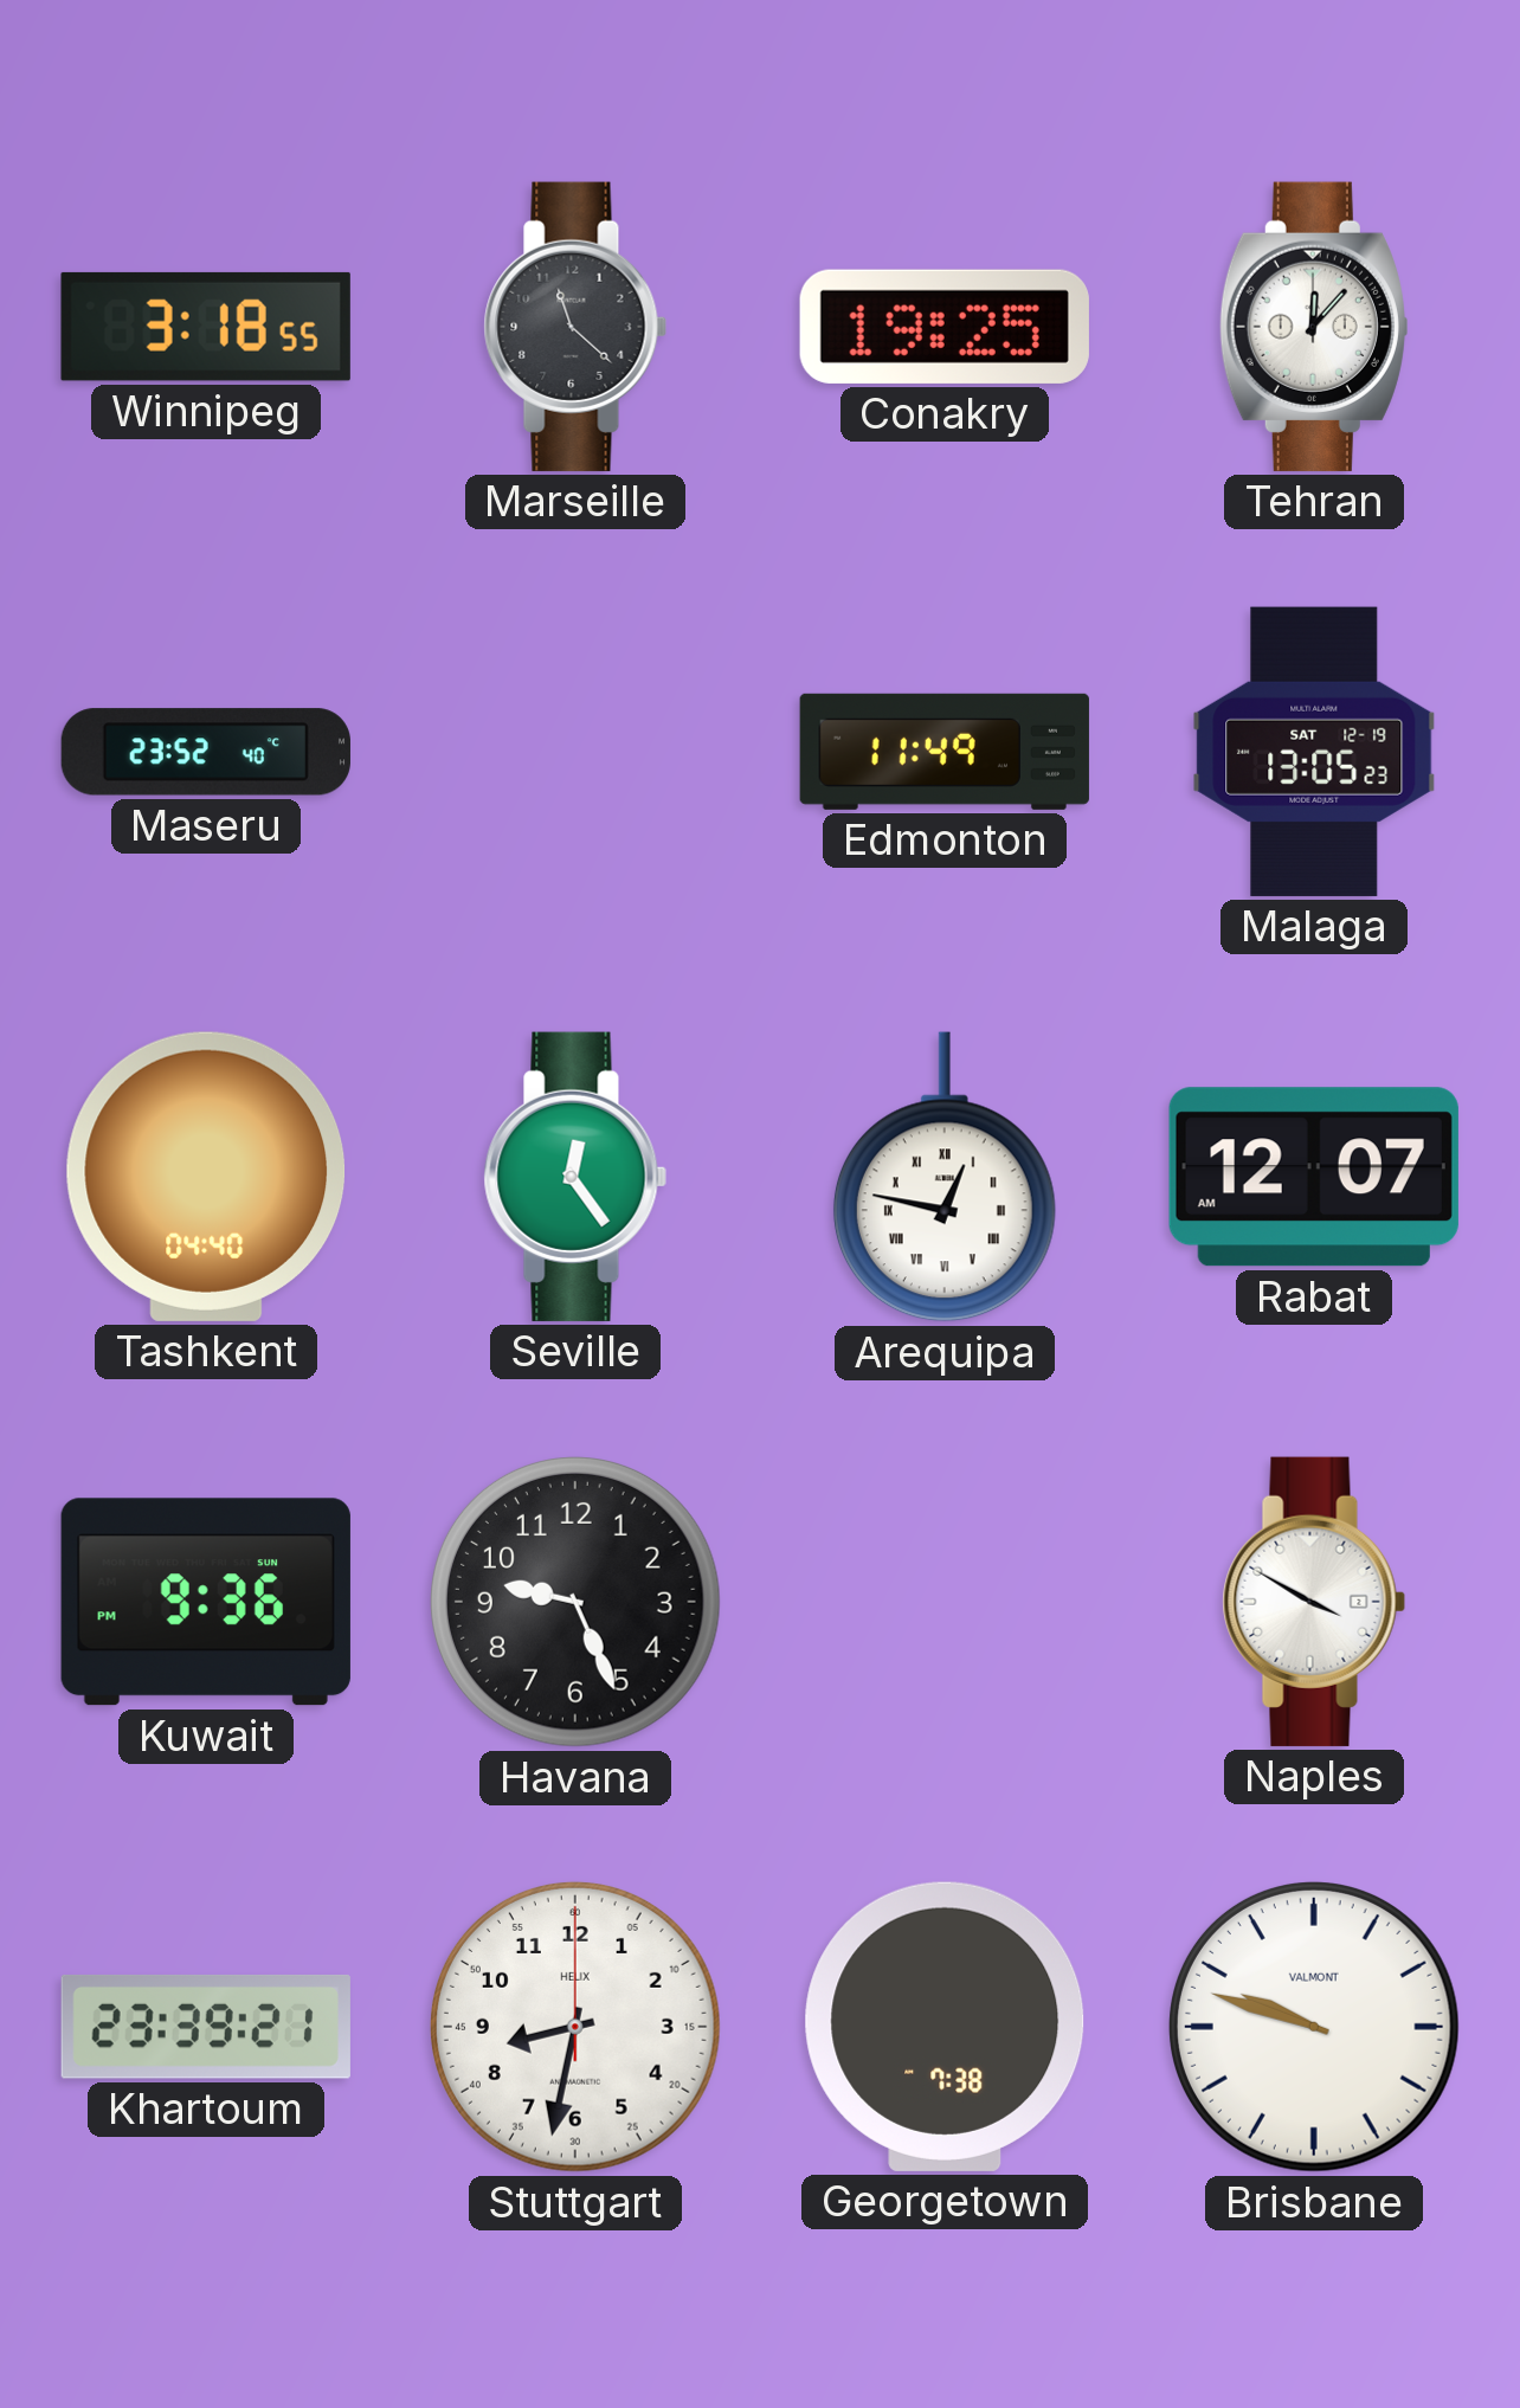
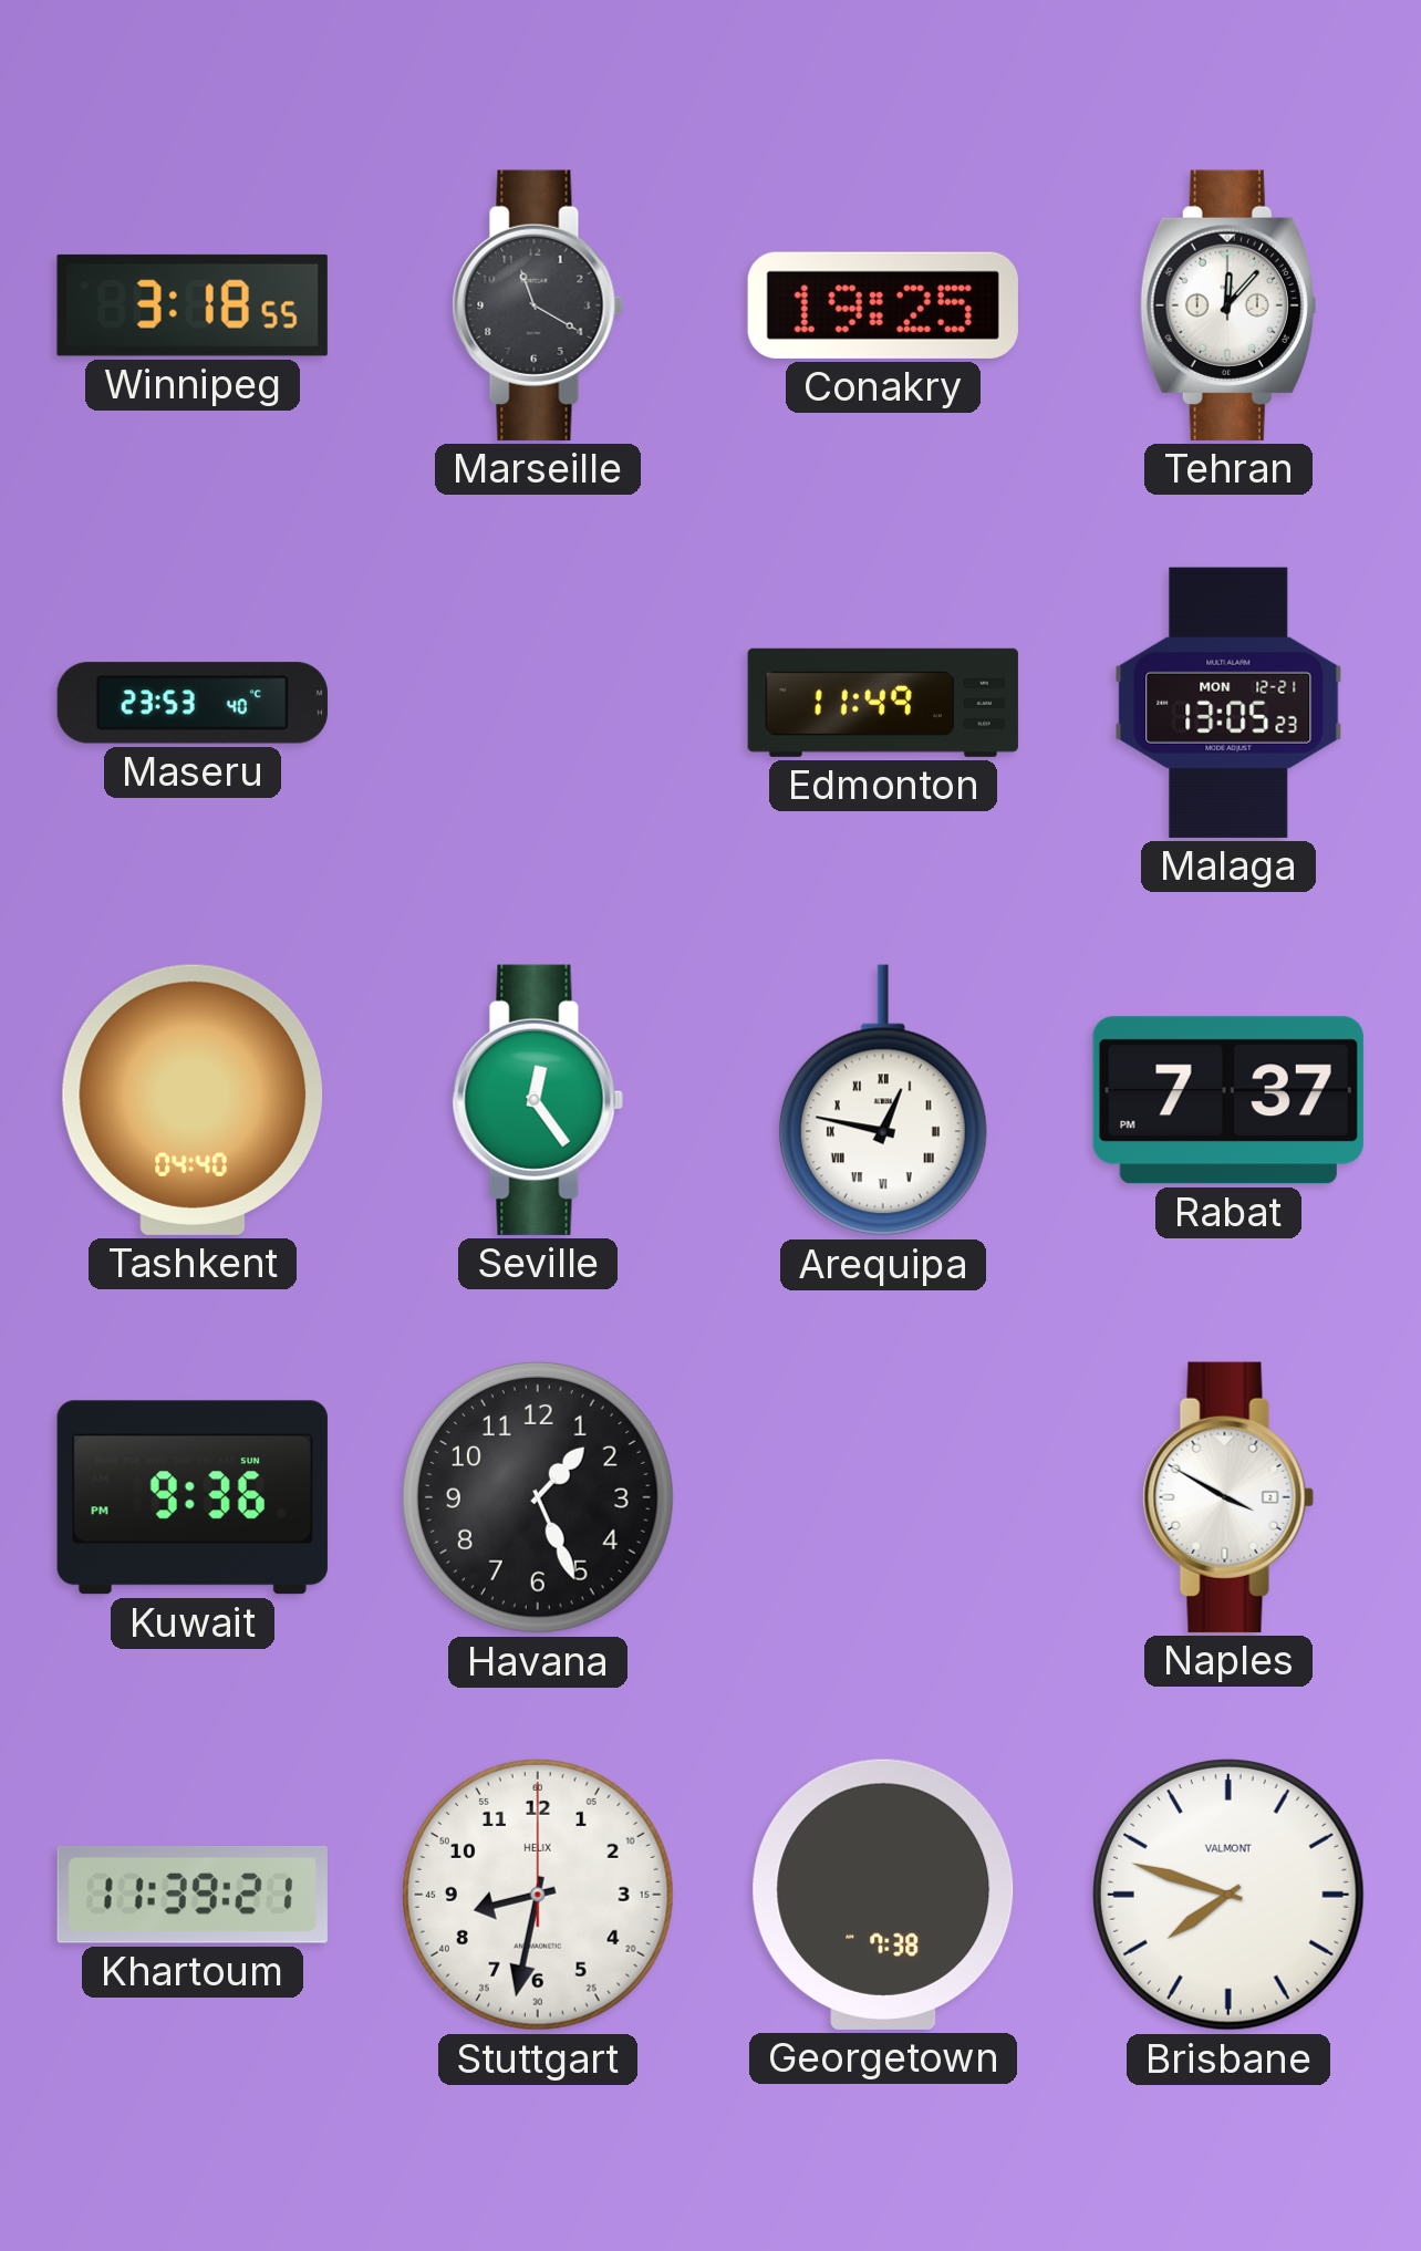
Marseille: 11:22 -> 11:20 (538, 305)
Maseru: 23:52 -> 23:53 (193, 703)
Malaga date: SAT 12-19 -> MON 12-21 (1228, 703)
Rabat: 12:07 -> 7:37 (1228, 1100)
Havana: 9:26 -> 1:26 (538, 1497)
Khartoum: 23:39 -> 11:39 (193, 1895)
Brisbane: 9:48 -> 7:48 (1228, 1895)
